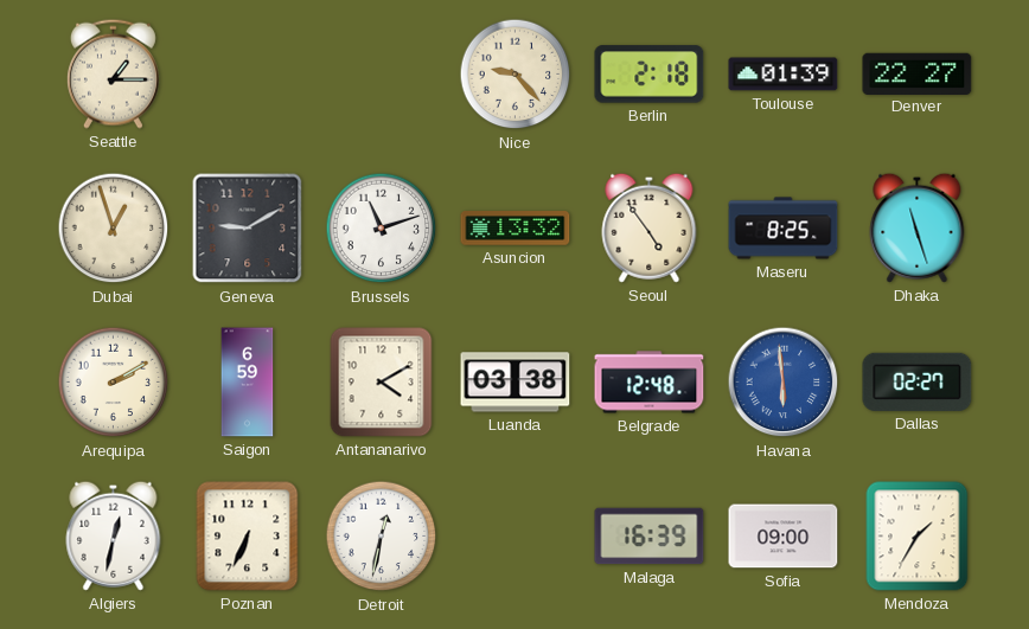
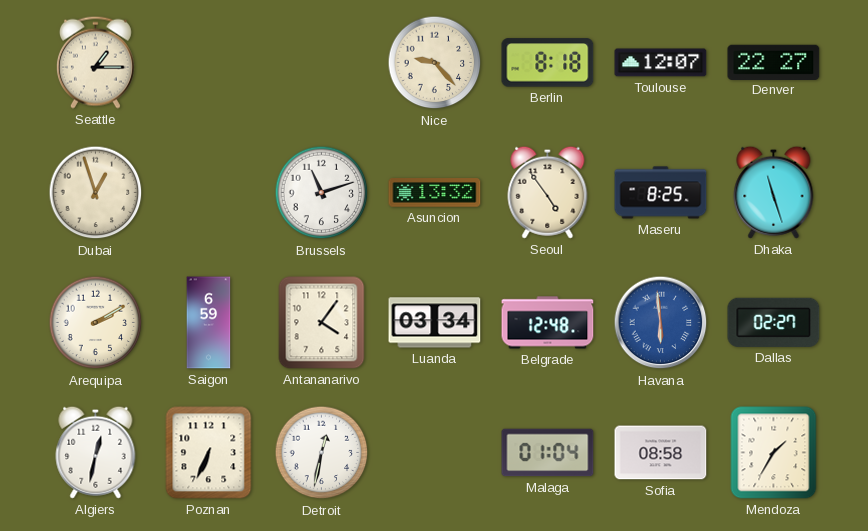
Berlin: 2:18 -> 8:18 (548, 63)
Toulouse: 01:39 -> 12:07 (661, 63)
Geneva: 9:10 -> none (248, 229)
Antananarivo: 4:10 -> 4:06 (322, 323)
Luanda: 03:38 -> 03:34 (435, 323)
Malaga: 16:39 -> 01:04 (548, 453)
Sofia: 09:00 -> 08:58 (661, 453)
